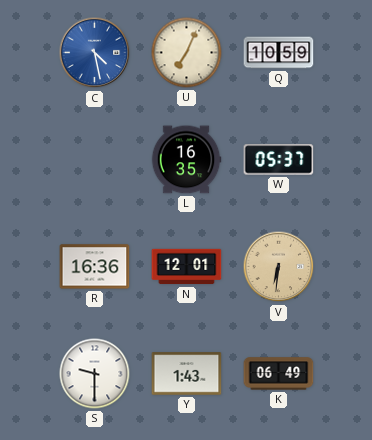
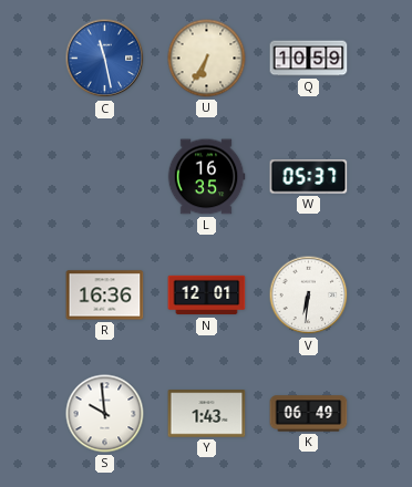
C: 4:28 -> 11:28 (105, 59)
U: 7:04 -> 6:35 (207, 59)
V dial: champagne -> white (309, 296)
S: 9:30 -> 9:59 (105, 414)
